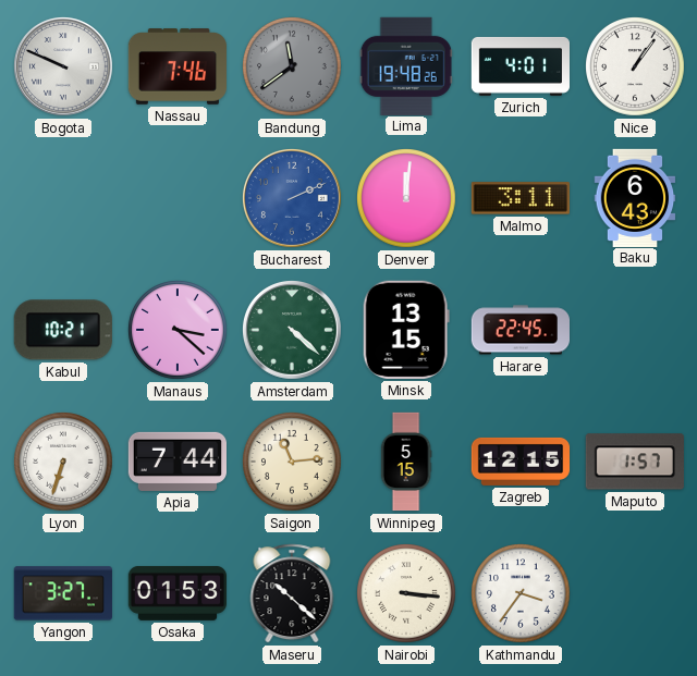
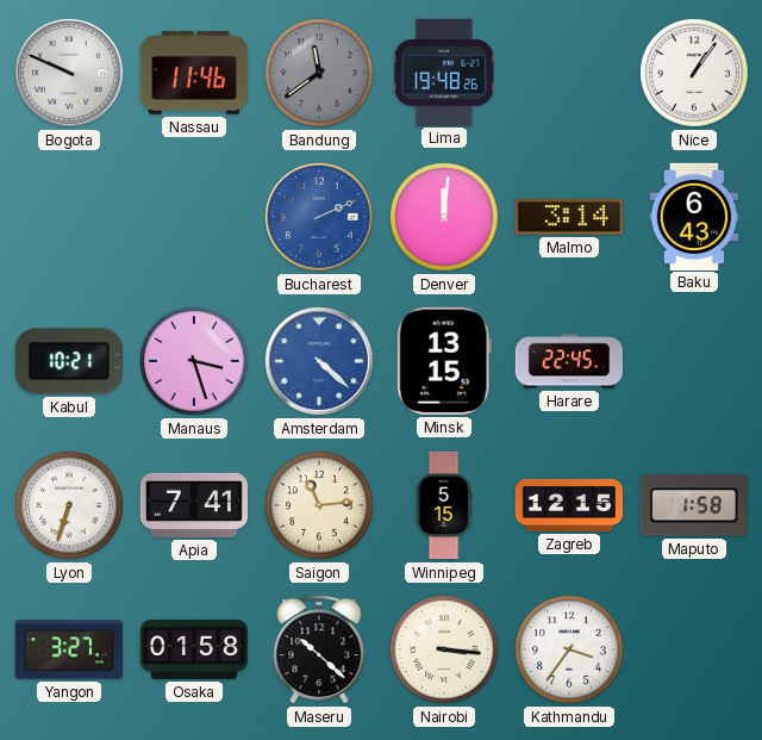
Nassau: 7:46 -> 11:46 (194, 73)
Zurich: 4:01 -> none (519, 66)
Malmo: 3:11 -> 3:14 (569, 217)
Manaus: 3:22 -> 3:27 (195, 362)
Amsterdam dial: green -> blue (319, 361)
Apia: 7:44 -> 7:41 (193, 505)
Maputo: 1:57 -> 1:58 (694, 505)
Osaka: 01:53 -> 01:58 (193, 649)
